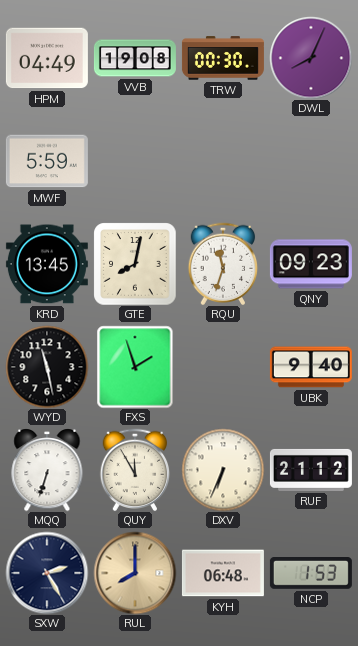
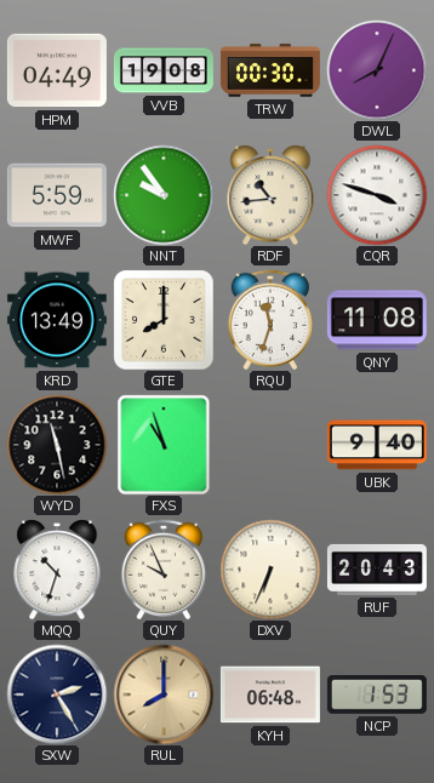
NNT: none -> 9:54 (164, 195)
RDF: none -> 10:44 (270, 195)
CQR: none -> 3:48 (377, 195)
KRD: 13:45 -> 13:49 (57, 320)
GTE: 8:02 -> 8:00 (164, 320)
QNY: 09:23 -> 11:08 (377, 320)
FXS: 1:57 -> 10:57 (164, 445)
MQQ: 6:33 -> 10:33 (57, 570)
QUY: 11:55 -> 9:56 (164, 570)
RUF: 21:12 -> 20:43 (377, 570)
